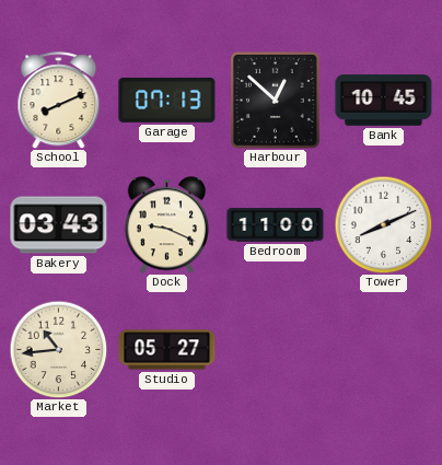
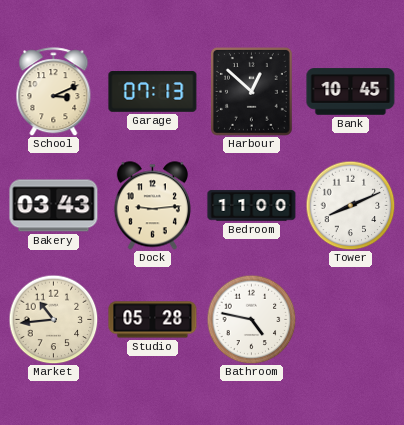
School: 8:11 -> 3:11 (54, 92)
Dock: 9:19 -> 9:14 (152, 206)
Studio: 05:27 -> 05:28 (153, 320)
Bathroom: none -> 4:47 (251, 319)
